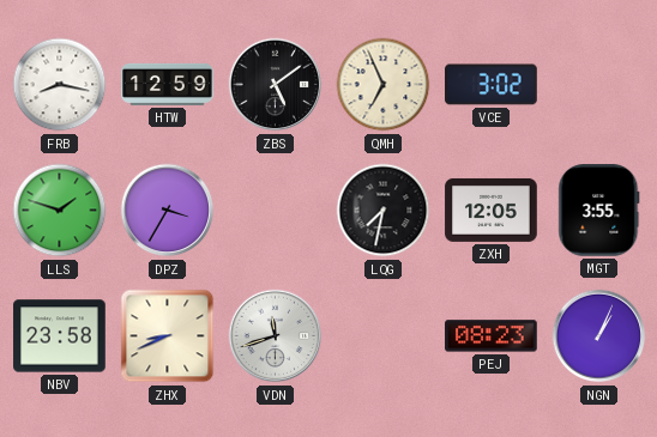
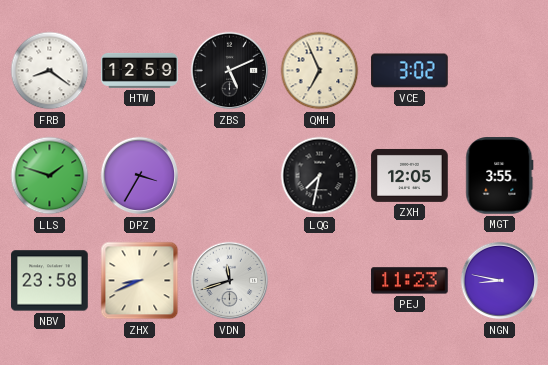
FRB: 8:17 -> 8:21 (50, 71)
ZBS: 5:09 -> 5:11 (230, 71)
PEJ: 08:23 -> 11:23 (410, 281)
NGN: 1:04 -> 8:47 (500, 281)
